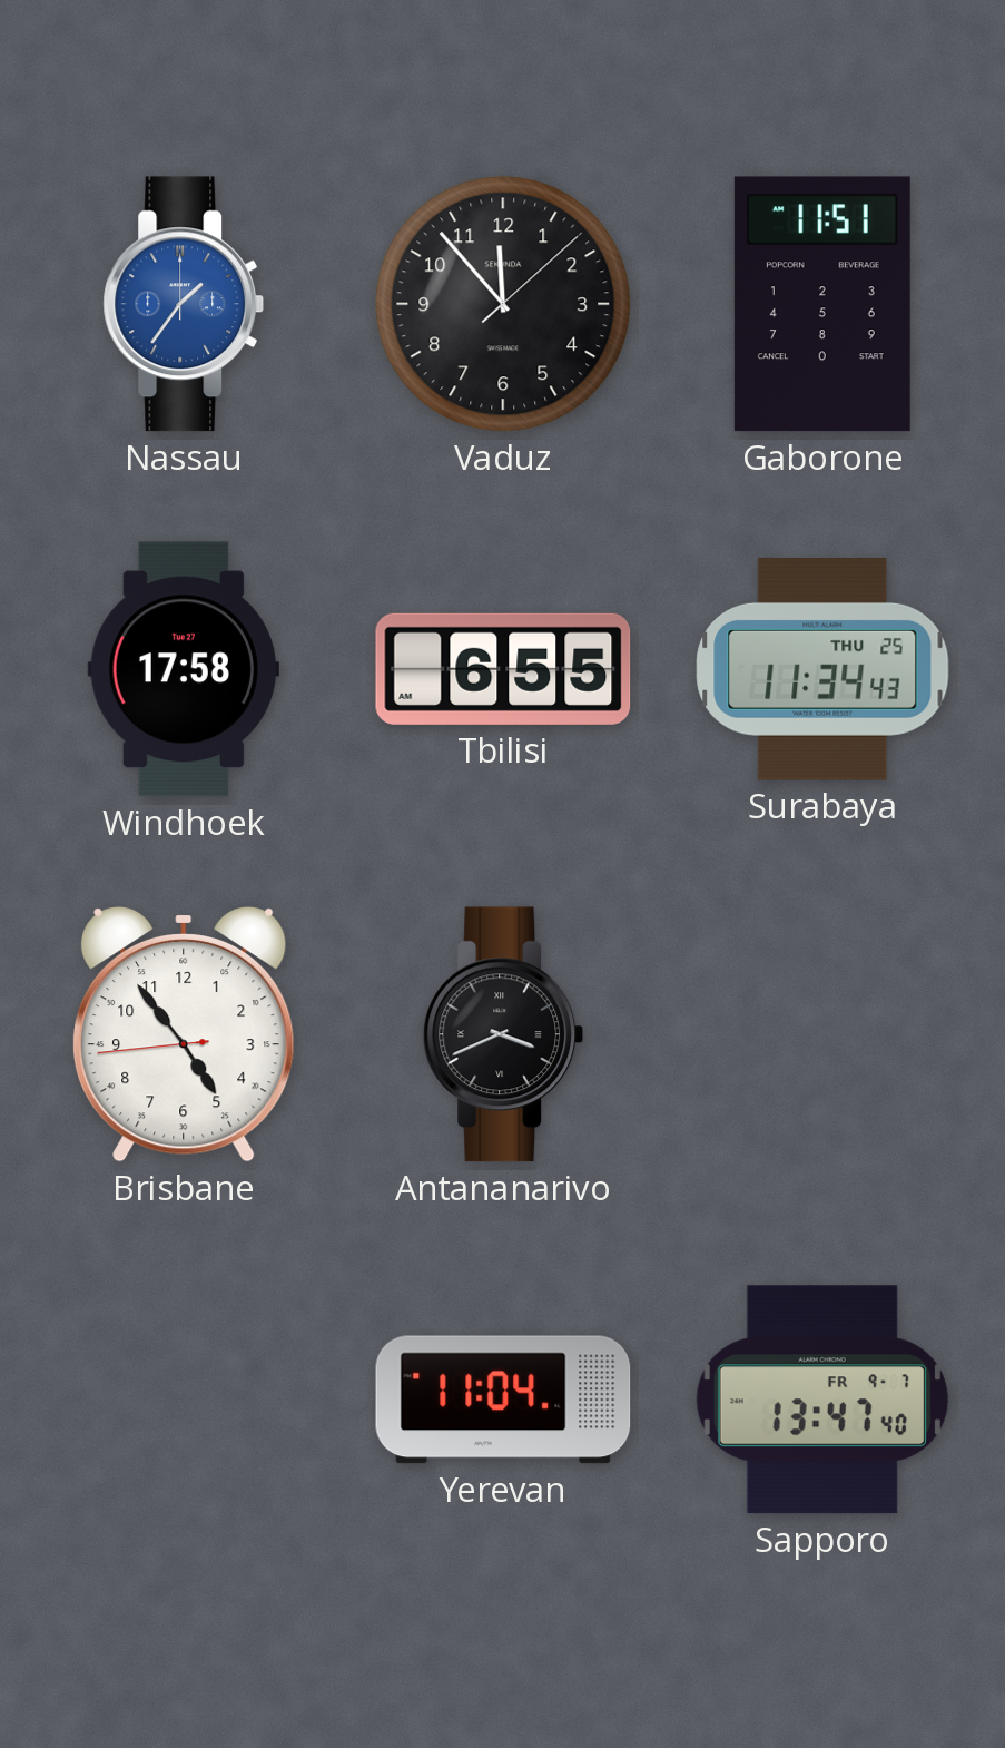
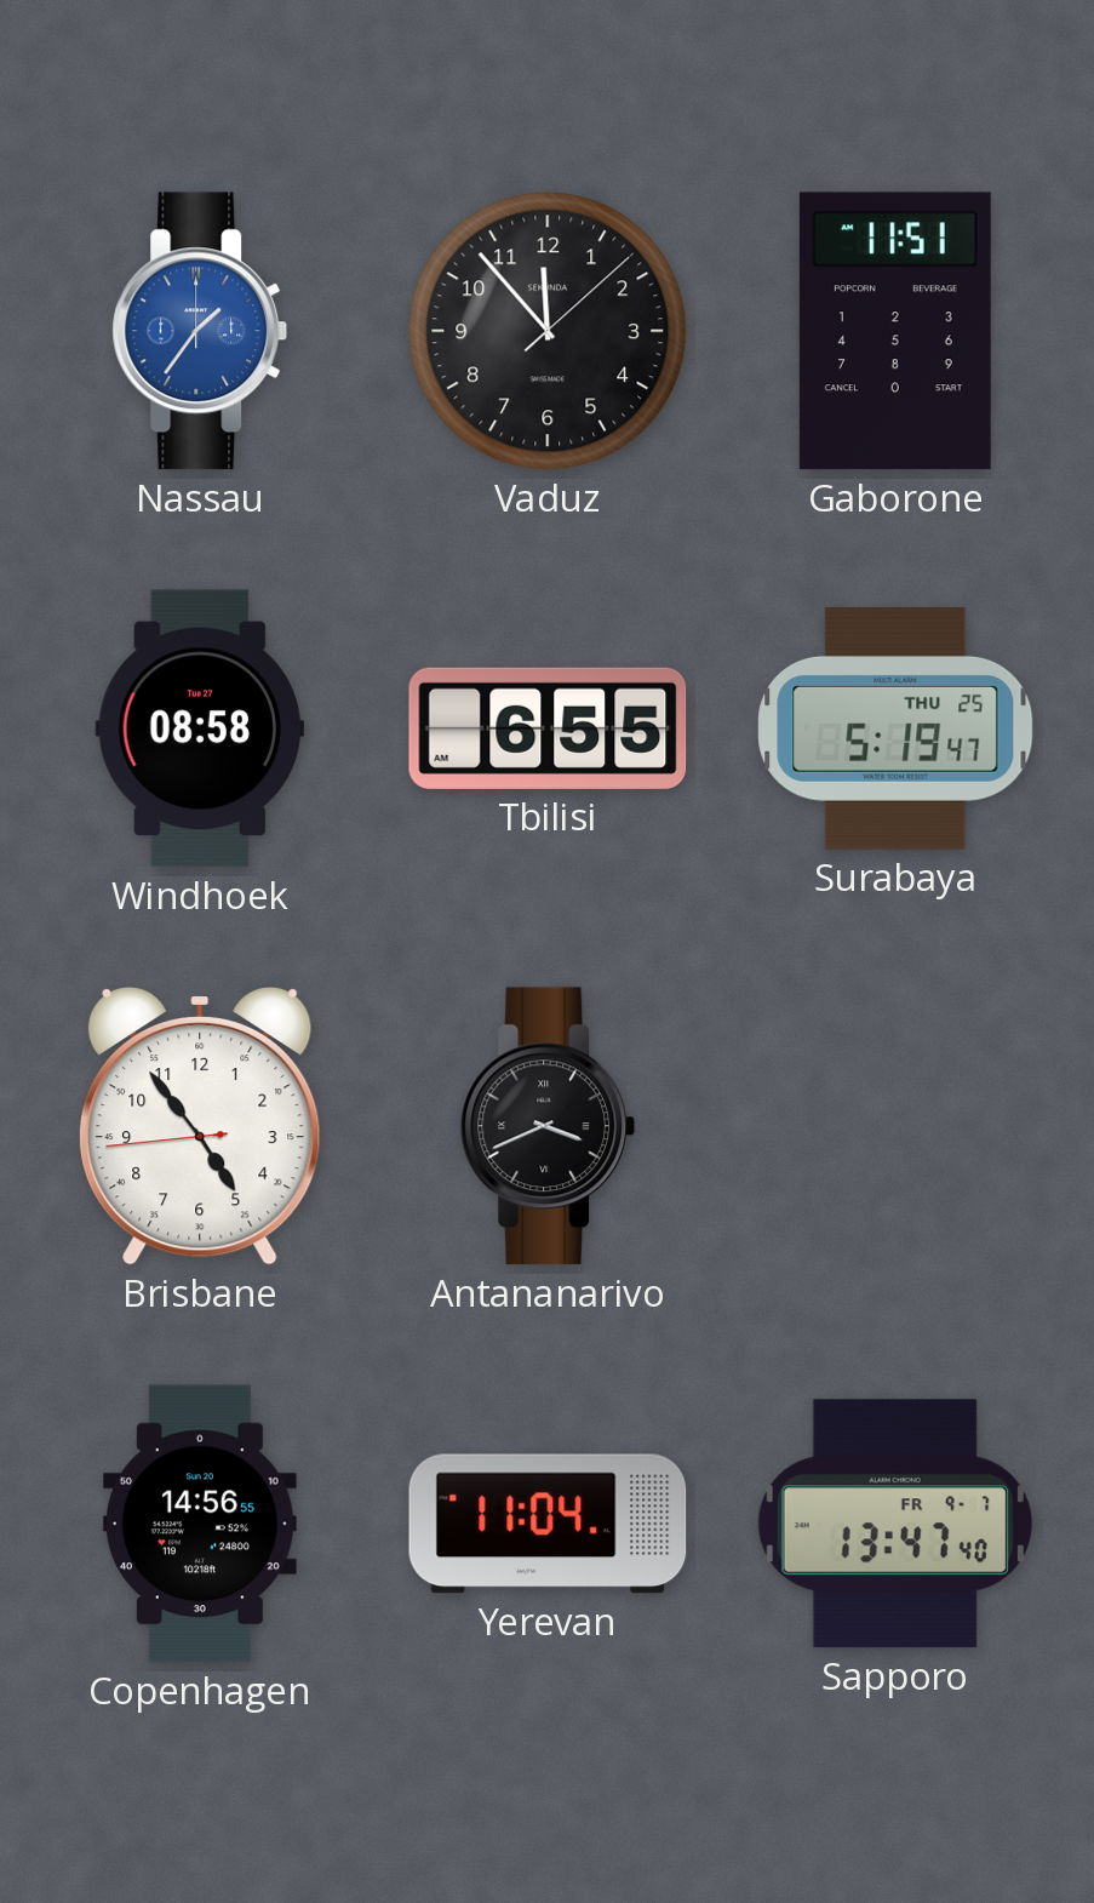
Windhoek: 17:58 -> 08:58 (199, 728)
Surabaya: 11:34 -> 5:19 (895, 730)
Copenhagen: none -> 14:56 (200, 1524)
